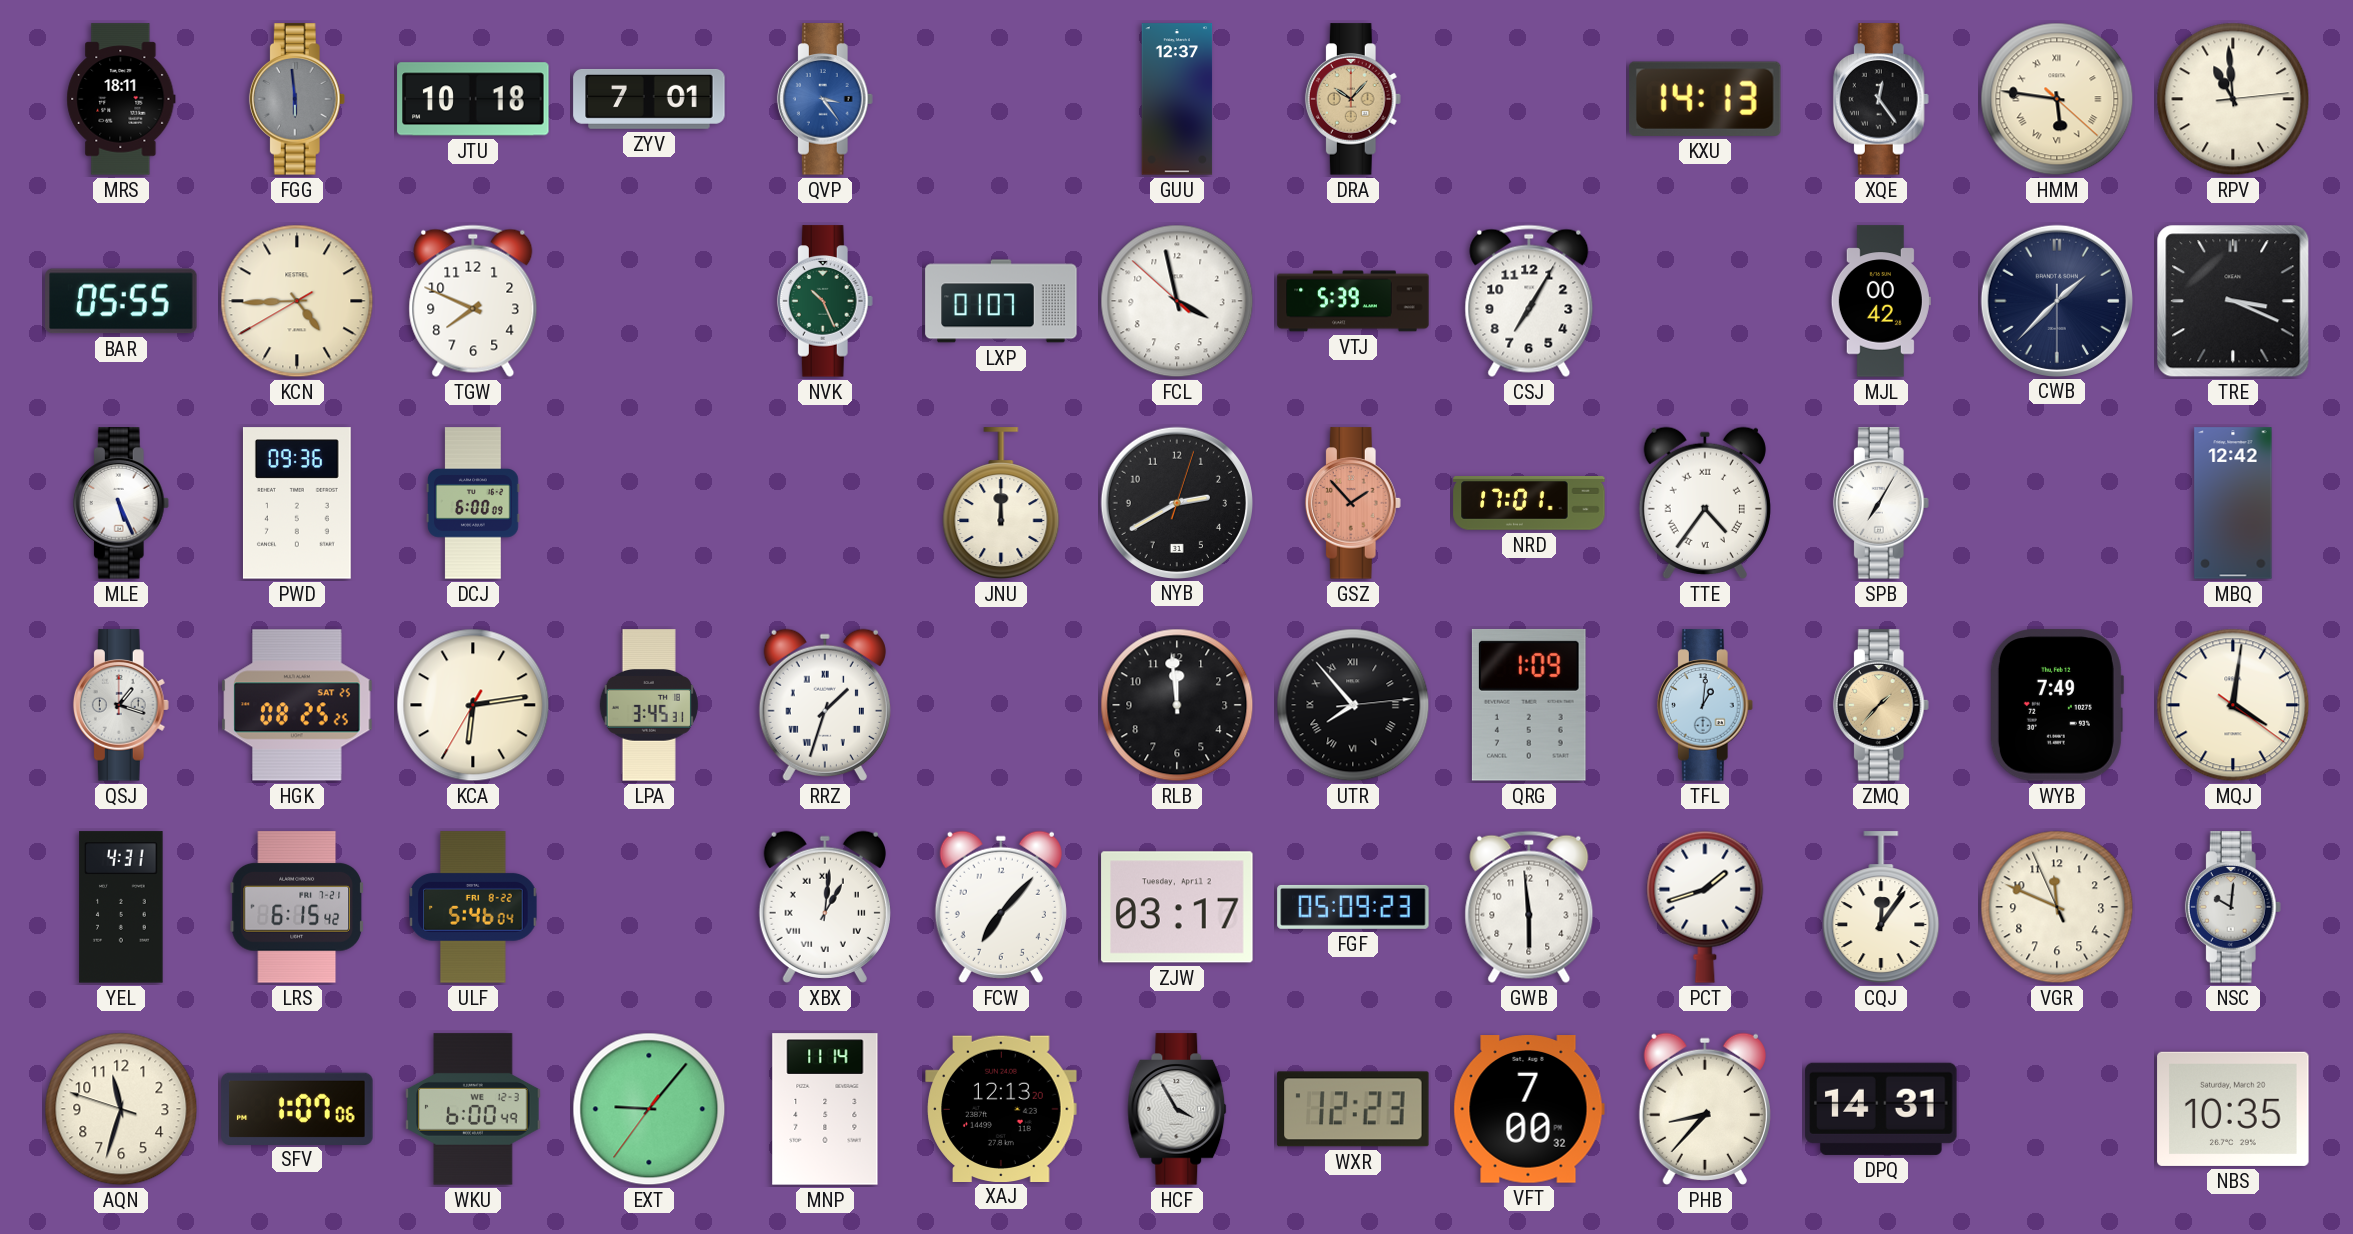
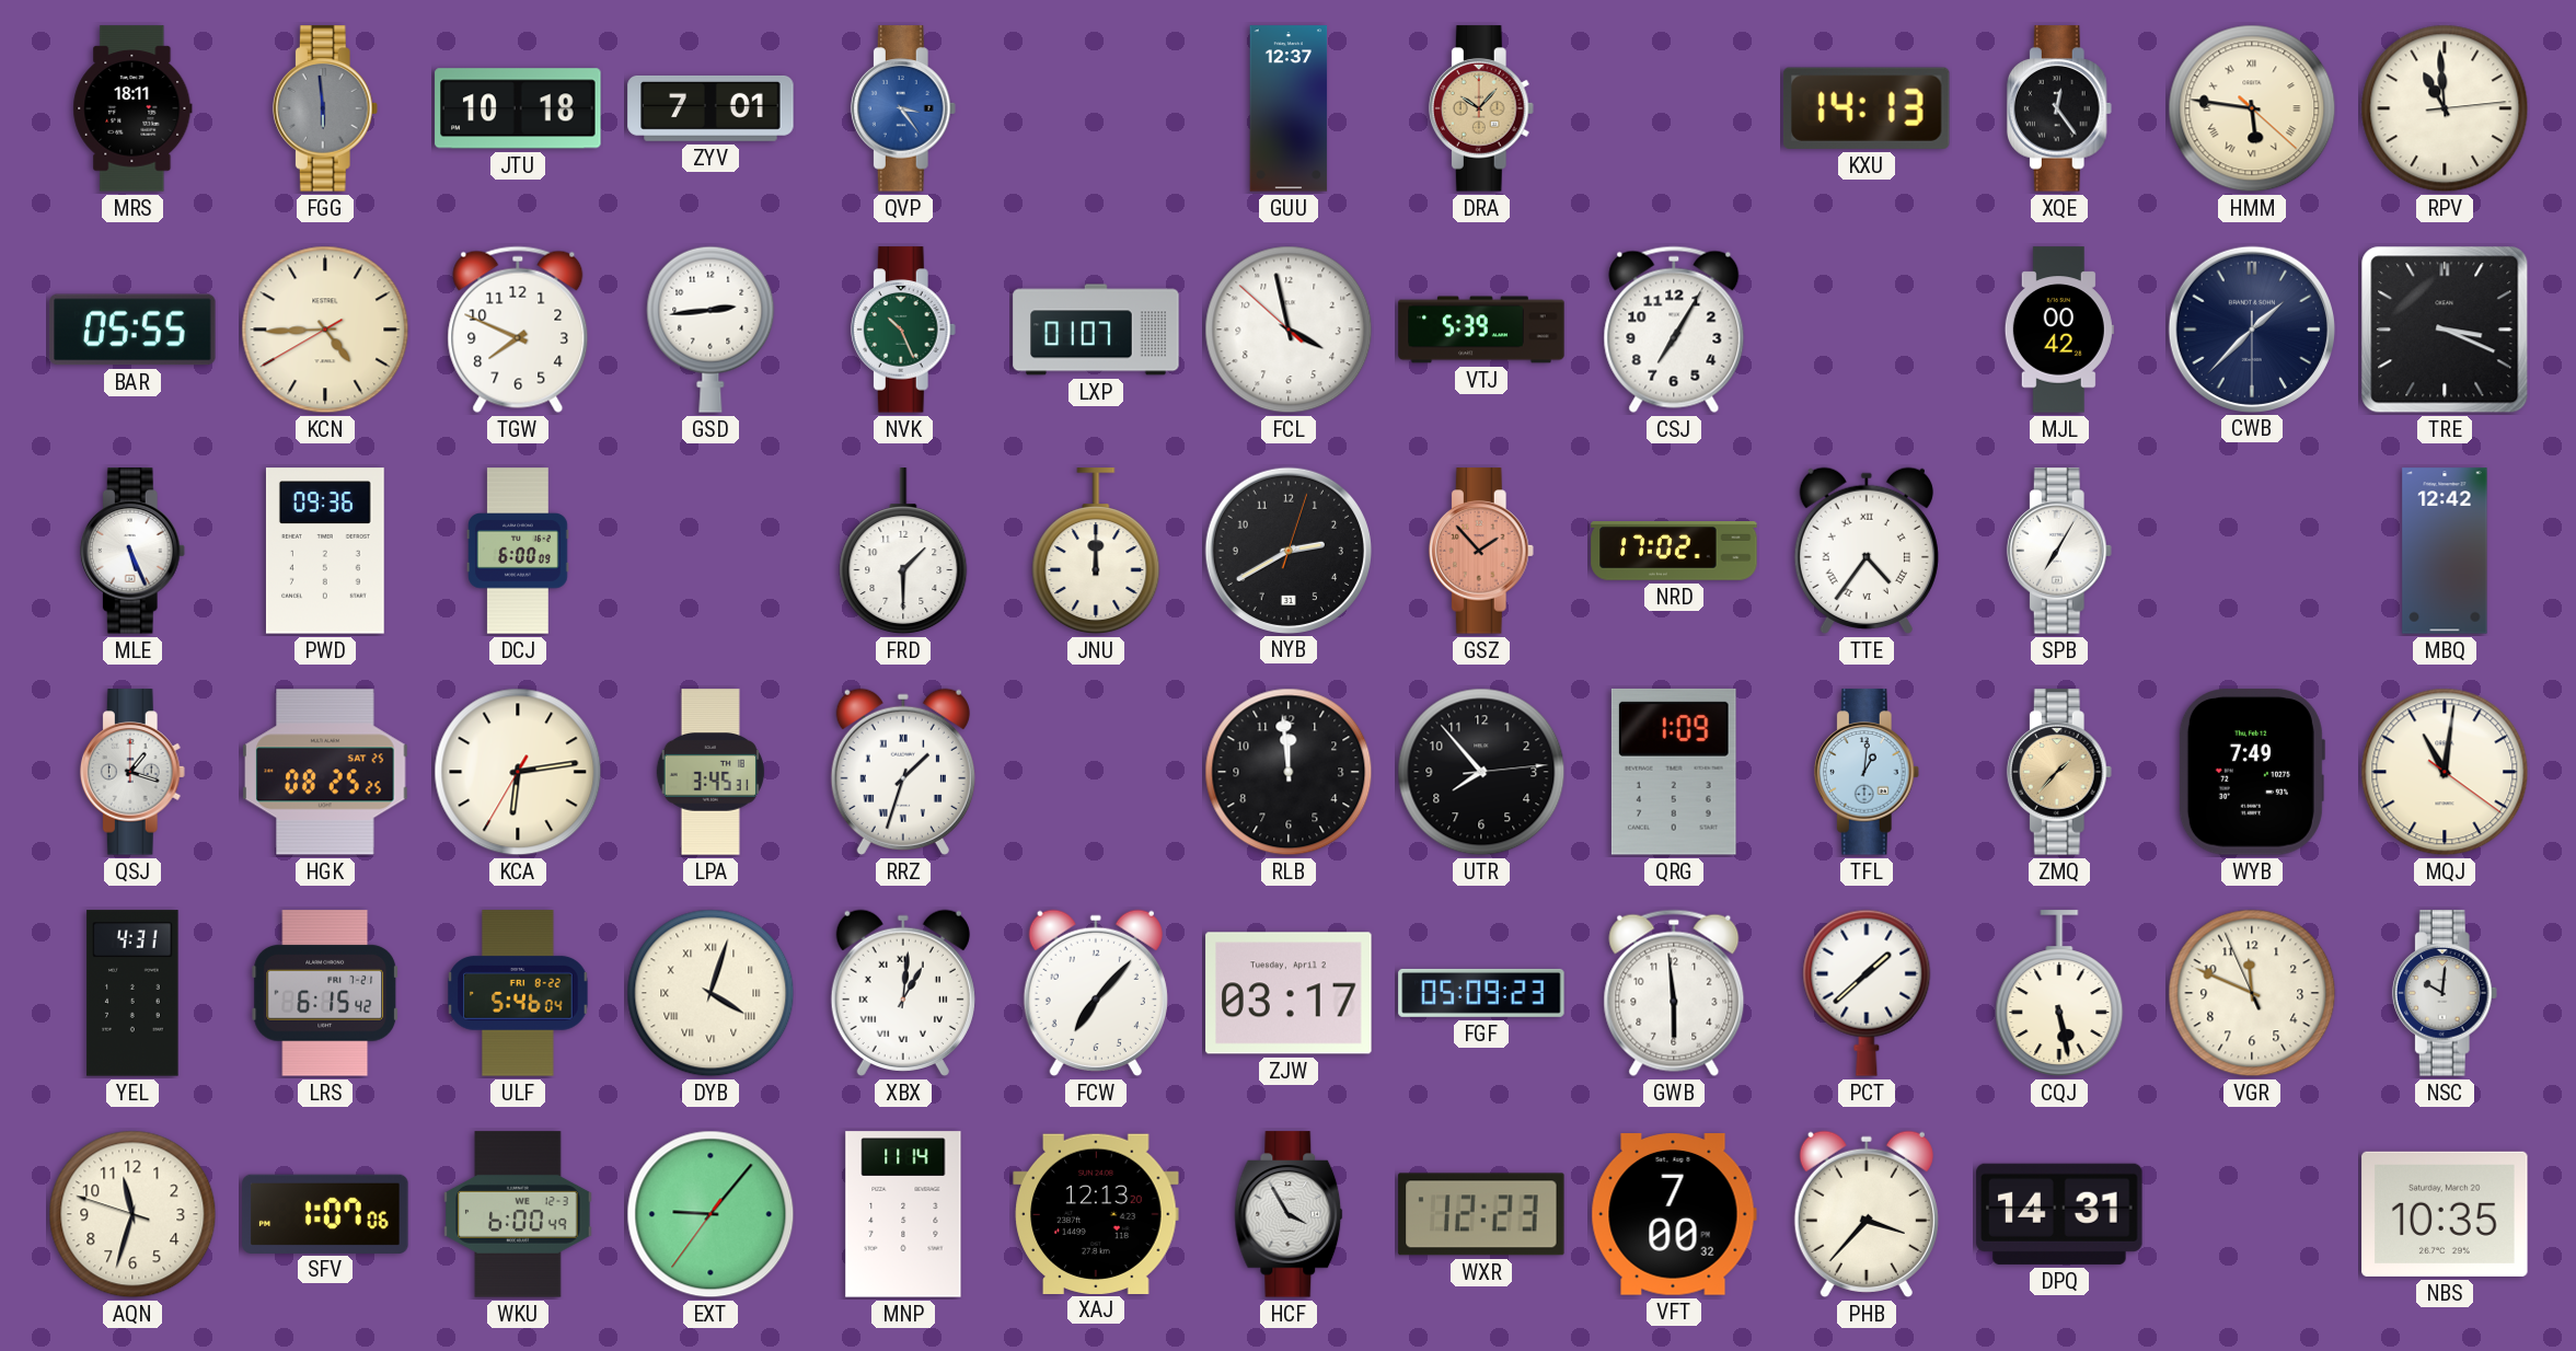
GSD: none -> 2:44 (711, 330)
FRD: none -> 1:30 (903, 552)
NRD: 17:01 -> 17:02 (1674, 552)
UTR numerals: Roman -> Arabic (1481, 772)
MQJ: 4:01 -> 11:01 (2445, 772)
DYB: none -> 4:03 (711, 993)
PCT: 1:42 -> 1:38 (1867, 993)
CQJ: 12:06 -> 5:28 (2059, 994)
PHB: 8:37 -> 3:37 (1867, 1214)
